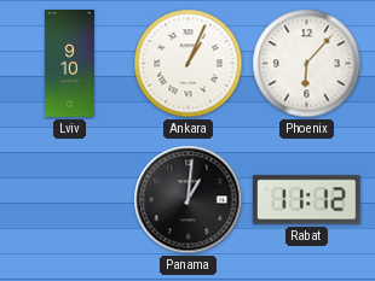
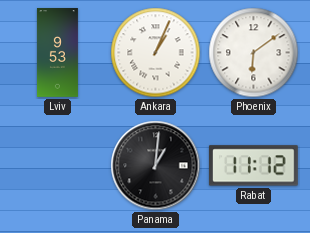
Lviv: 9:10 -> 9:53 (57, 53)
Phoenix: 6:07 -> 6:09 (254, 53)
